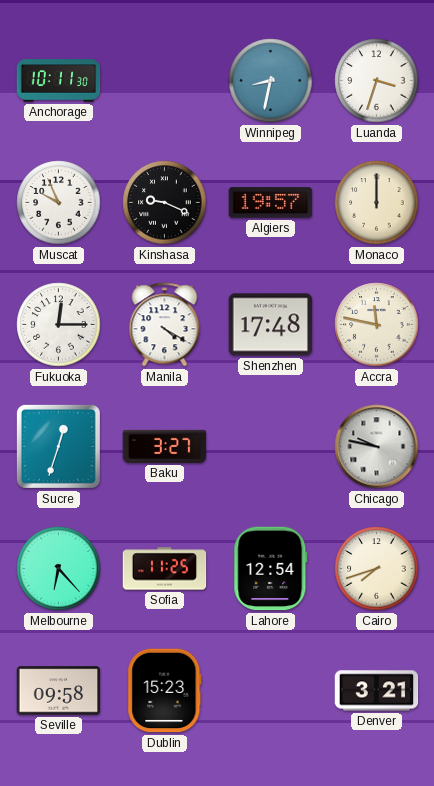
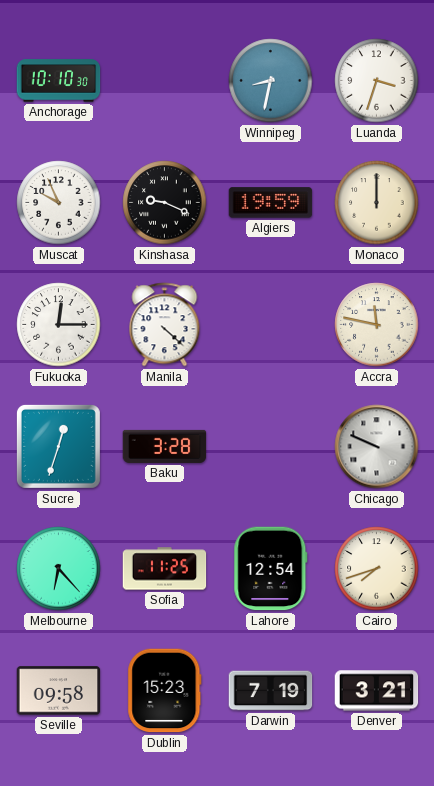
Anchorage: 10:11 -> 10:10 (59, 81)
Algiers: 19:57 -> 19:59 (271, 203)
Manila: 4:20 -> 4:22 (165, 325)
Shenzhen: 17:48 -> none (271, 325)
Baku: 3:27 -> 3:28 (165, 446)
Chicago: 9:47 -> 9:49 (377, 447)
Darwin: none -> 7:19 (271, 691)
